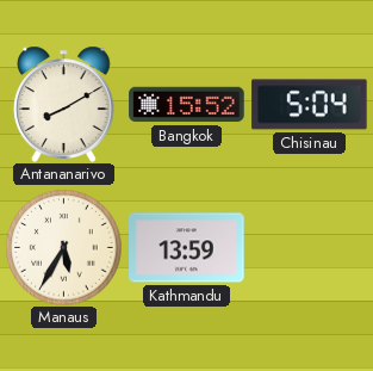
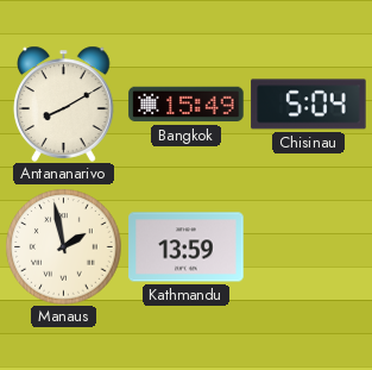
Bangkok: 15:52 -> 15:49 (187, 105)
Manaus: 5:35 -> 1:58 (64, 247)
